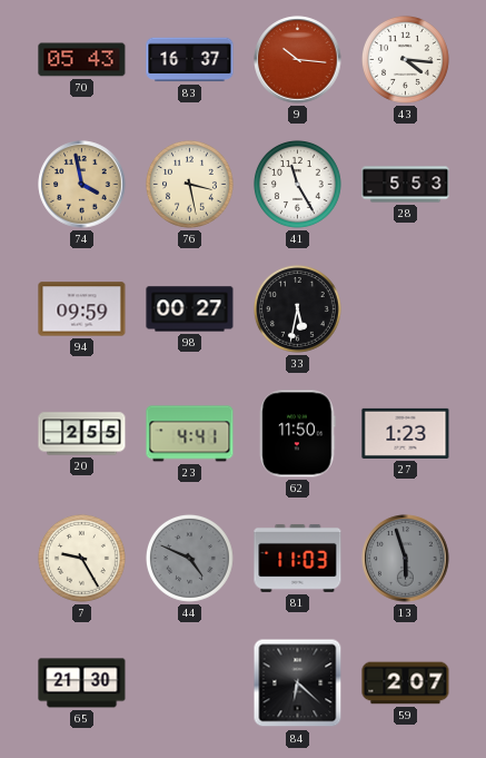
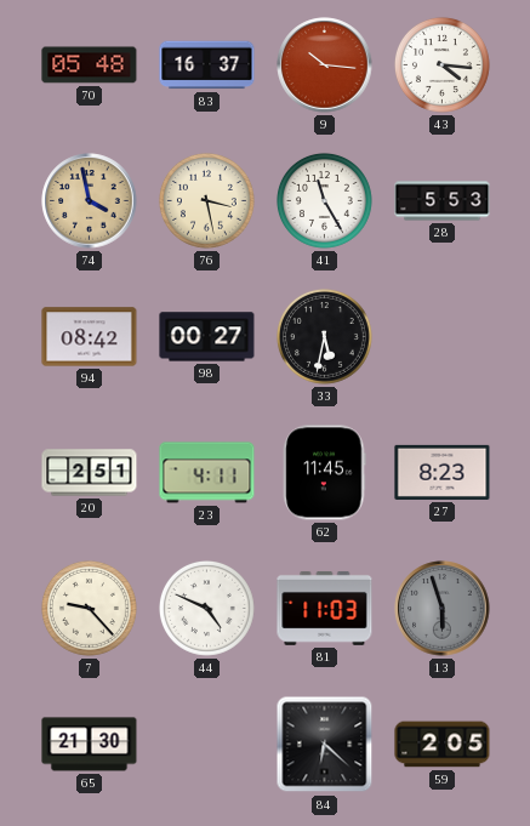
70: 05:43 -> 05:48 (90, 65)
94: 09:59 -> 08:42 (90, 337)
20: 2:55 -> 2:51 (90, 473)
23: 4:41 -> 4:11 (207, 473)
62: 11:50 -> 11:45 (325, 473)
27: 1:23 -> 8:23 (443, 472)
7: 9:25 -> 9:23 (89, 608)
44 dial: grey -> white (206, 608)
59: 2:07 -> 2:05 (443, 745)
